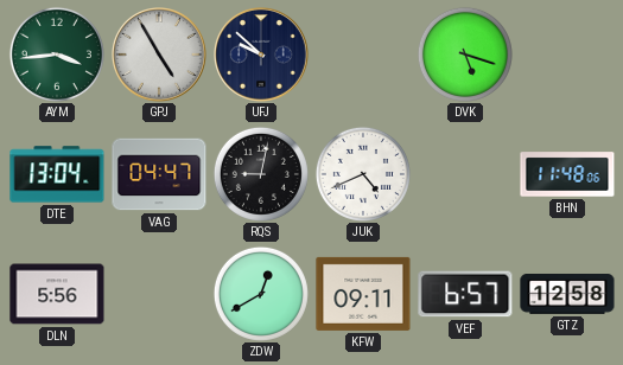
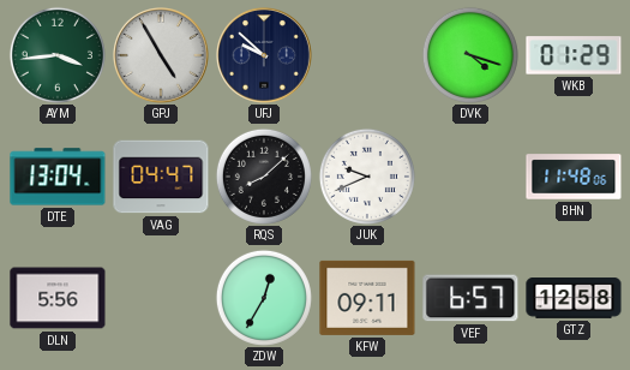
DVK: 5:18 -> 4:18 (470, 55)
WKB: none -> 01:29 (574, 55)
RQS: 9:02 -> 8:08 (264, 177)
JUK: 4:41 -> 9:41 (367, 177)
ZDW: 12:40 -> 12:35 (264, 298)
